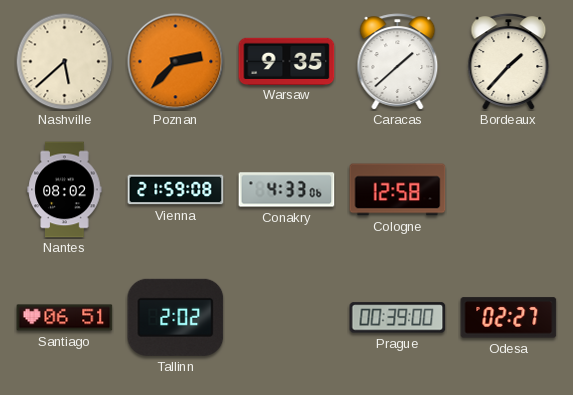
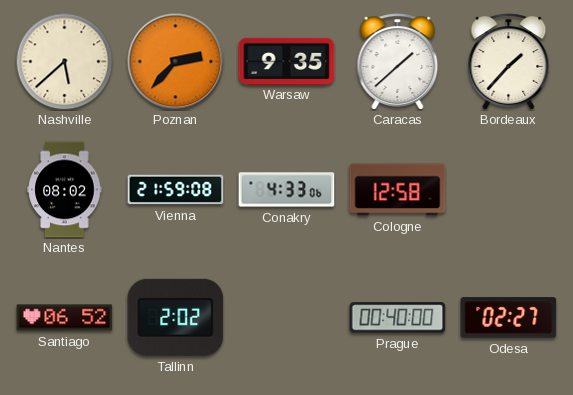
Santiago: 06:51 -> 06:52 (65, 318)
Prague: 00:39 -> 00:40 (398, 318)
